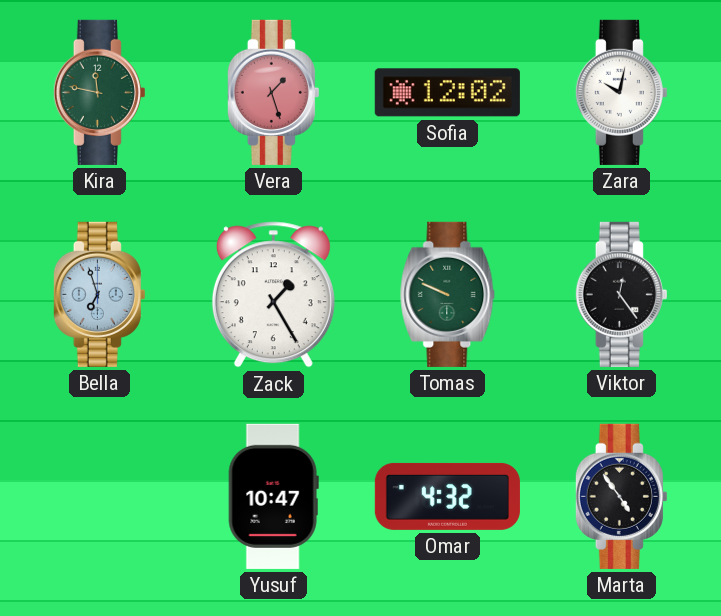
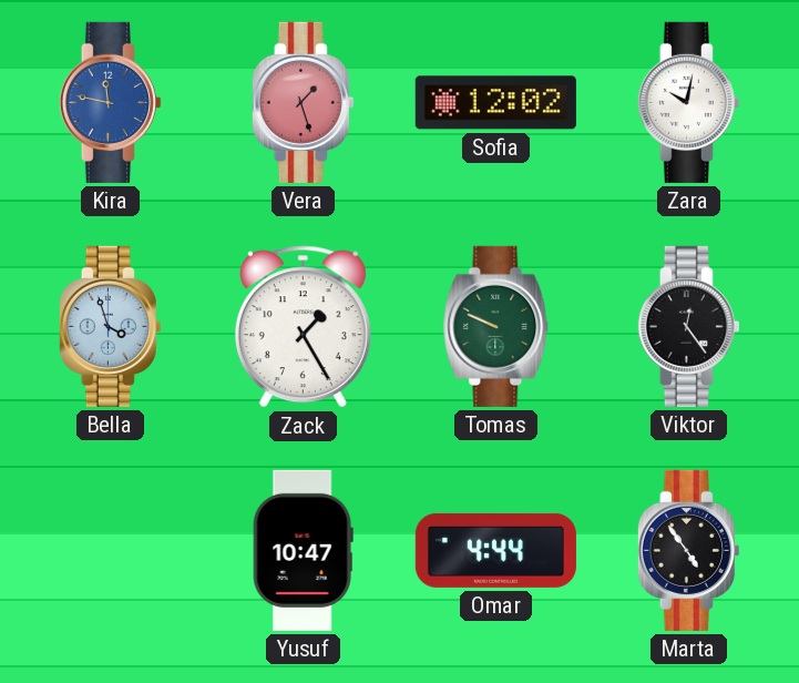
Kira dial: green -> blue (110, 102)
Bella: 6:57 -> 3:57 (110, 326)
Omar: 4:32 -> 4:44 (495, 550)
